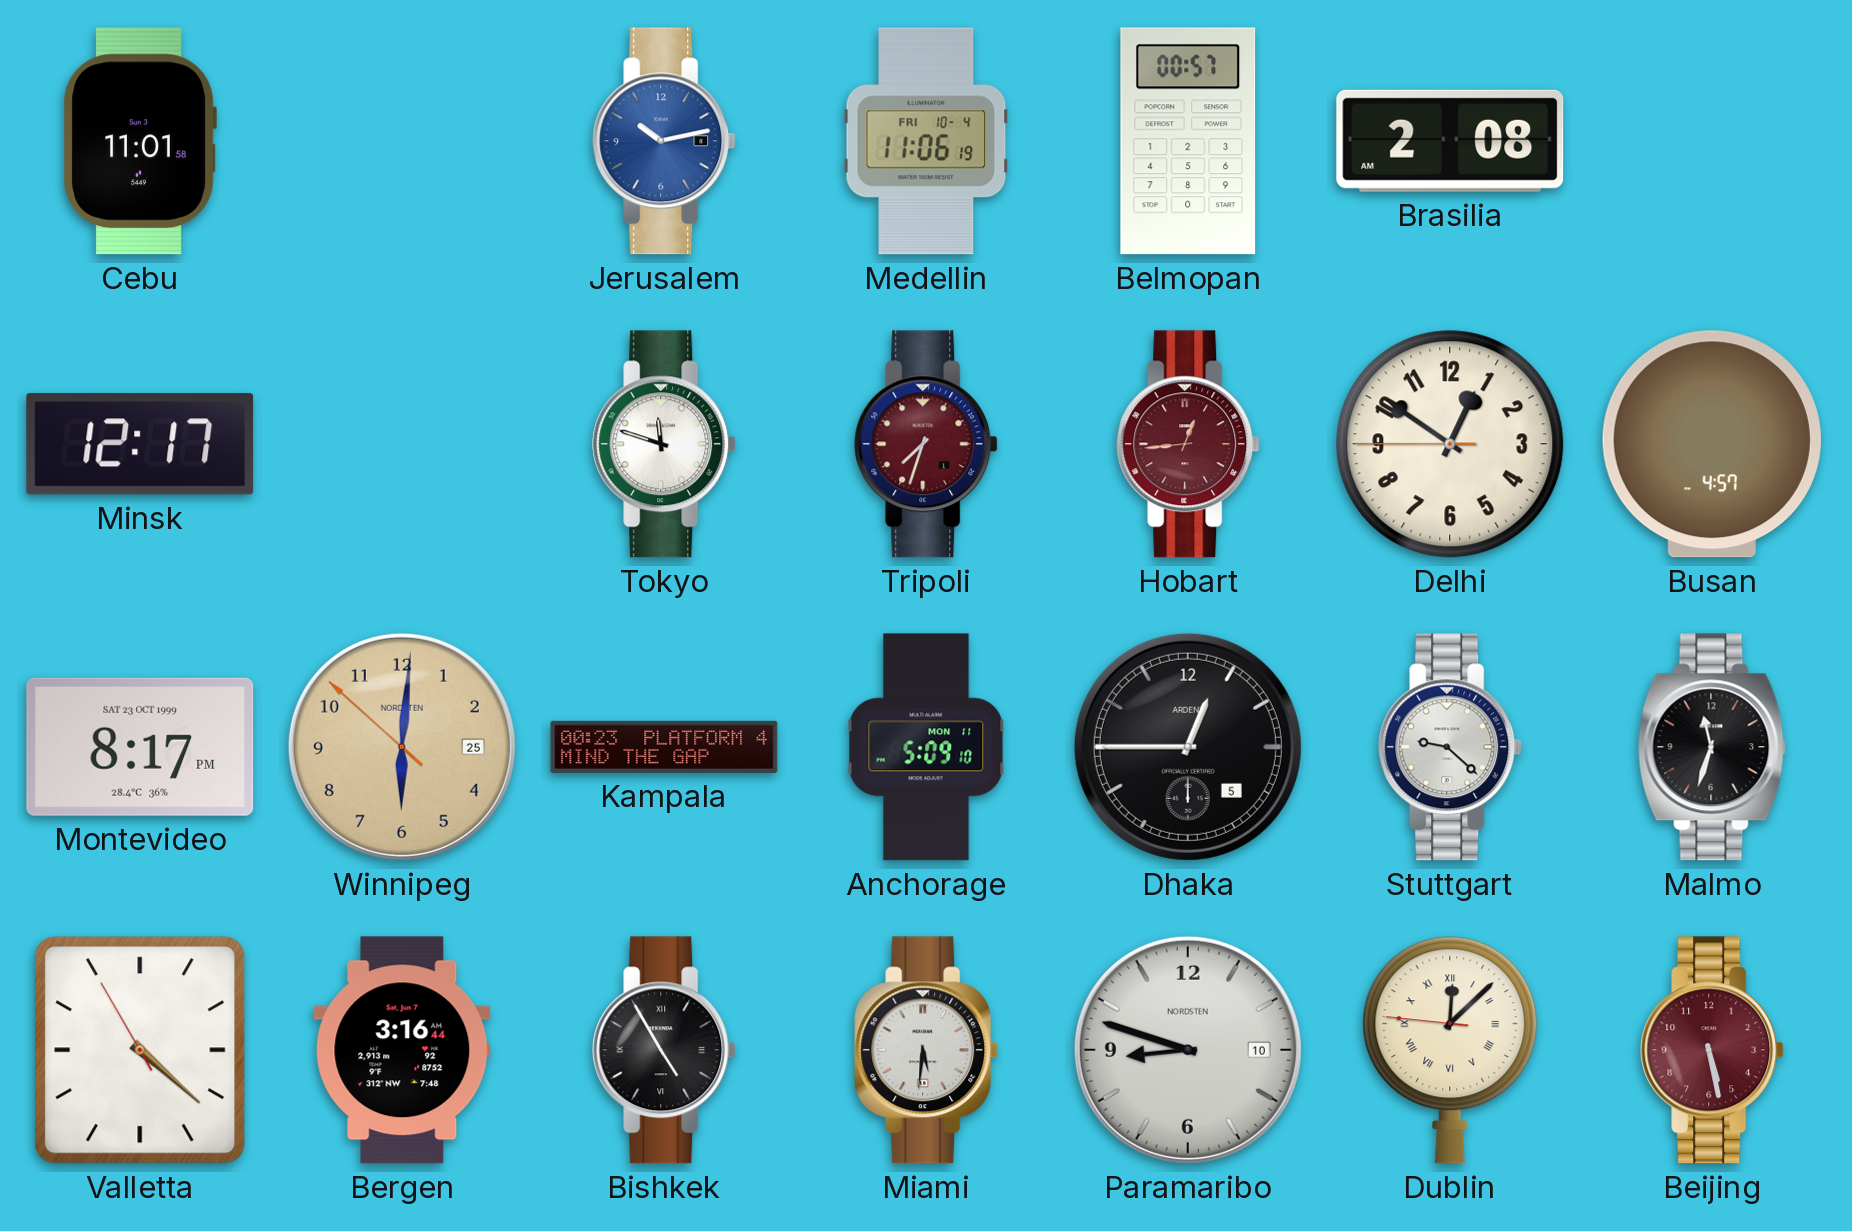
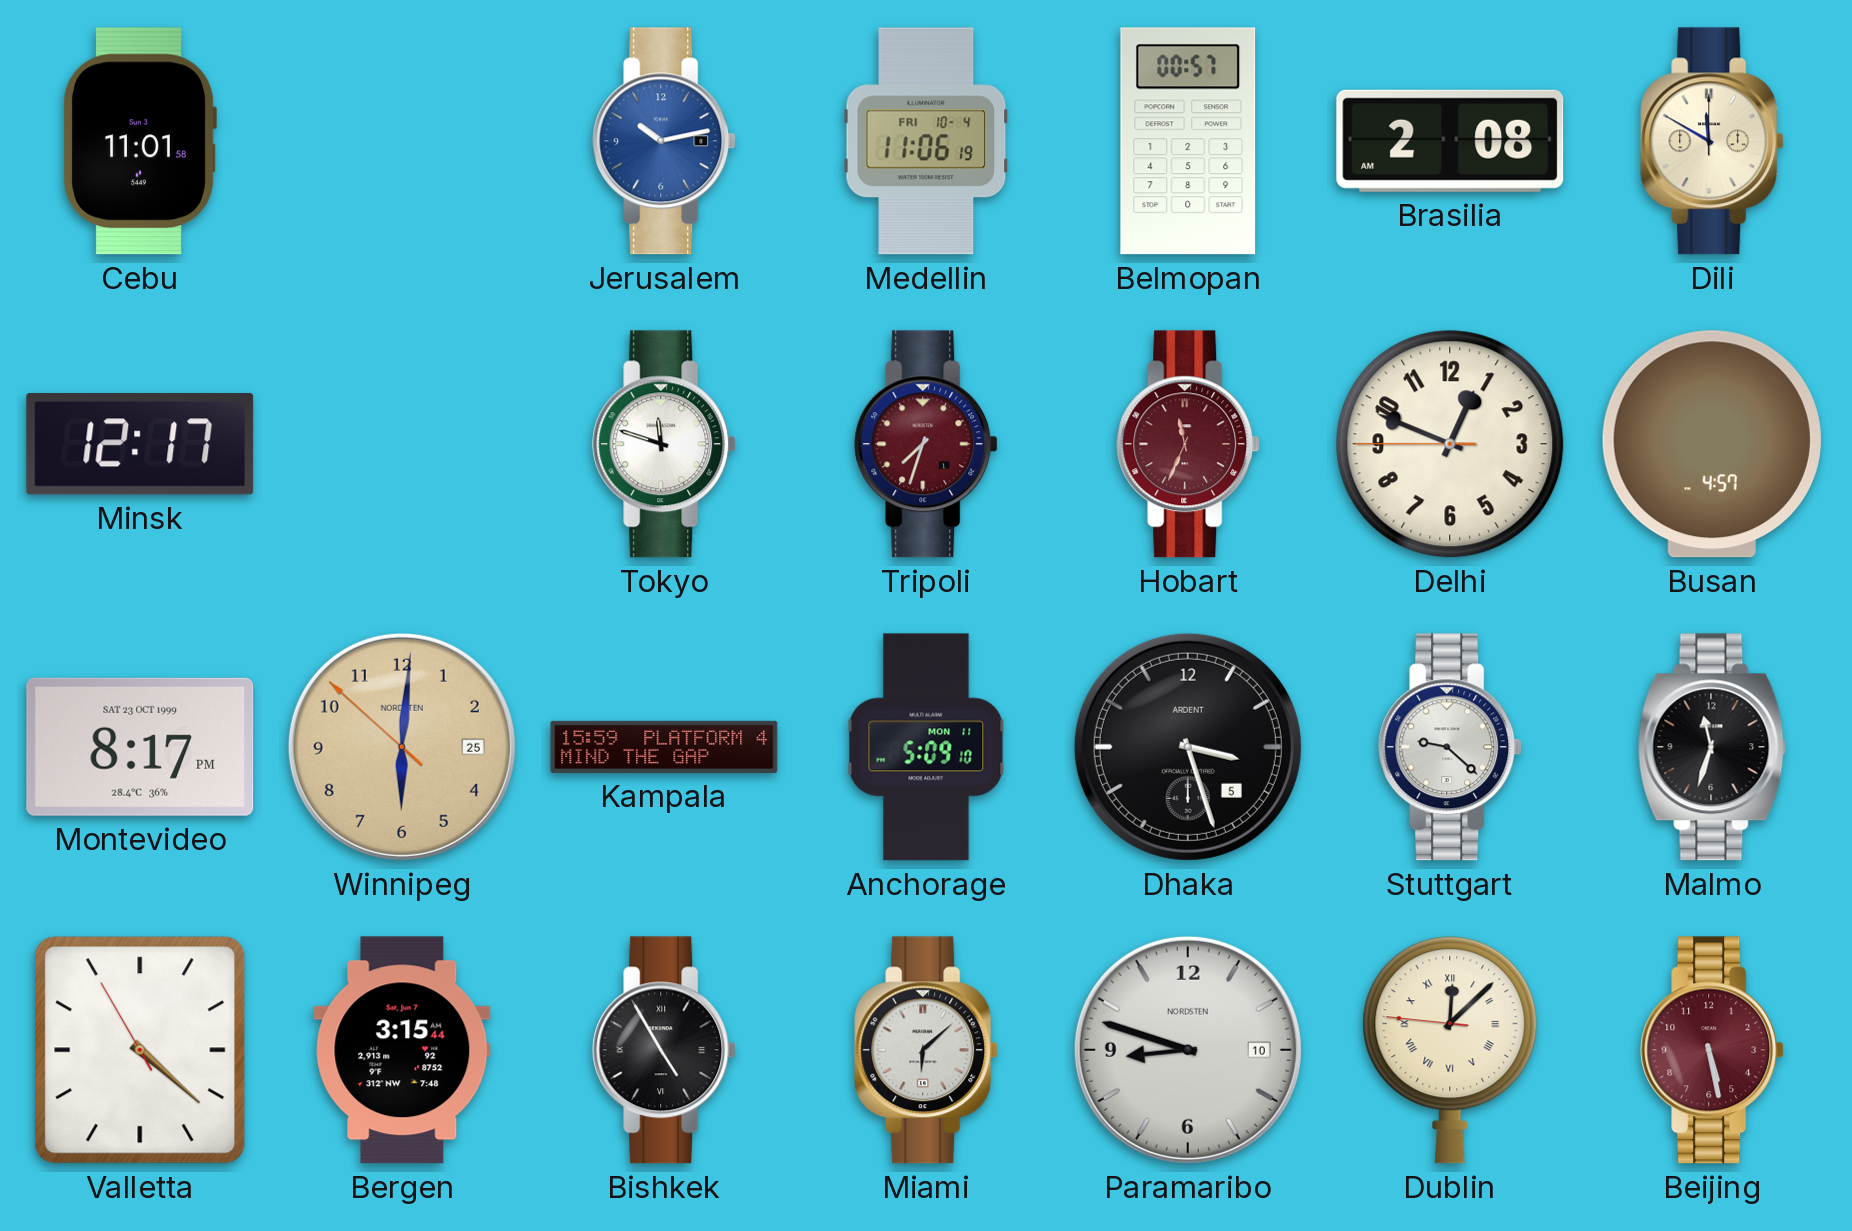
Dili: none -> 11:50 (1712, 141)
Hobart: 12:44 -> 11:34 (1188, 444)
Delhi: 12:50 -> 12:48 (1450, 444)
Kampala: 00:23 -> 15:59 (664, 747)
Dhaka: 12:45 -> 3:27 (1188, 747)
Bergen: 3:16 -> 3:15 (402, 1050)
Miami: 5:31 -> 6:08 (926, 1050)
